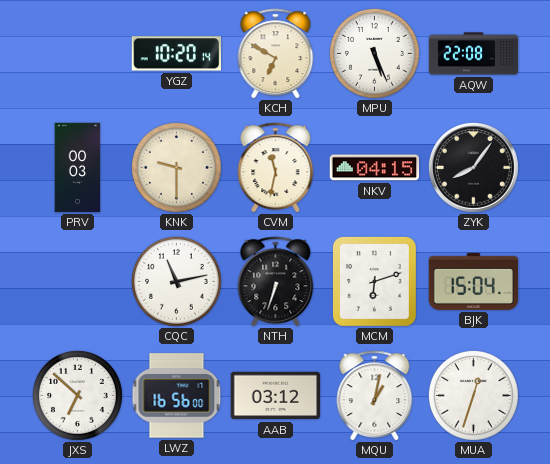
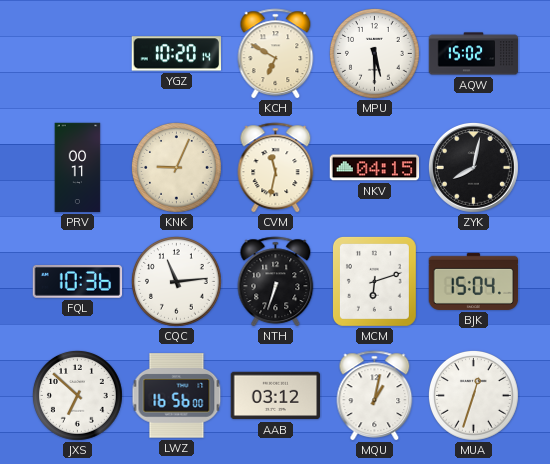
MPU: 5:26 -> 5:30 (375, 54)
AQW: 22:08 -> 15:02 (474, 54)
PRV: 00:03 -> 00:11 (78, 168)
KNK: 9:30 -> 9:04 (177, 168)
ZYK: 8:06 -> 8:02 (473, 167)
FQL: none -> 10:36 (78, 281)
CQC: 11:13 -> 11:14 (177, 282)
